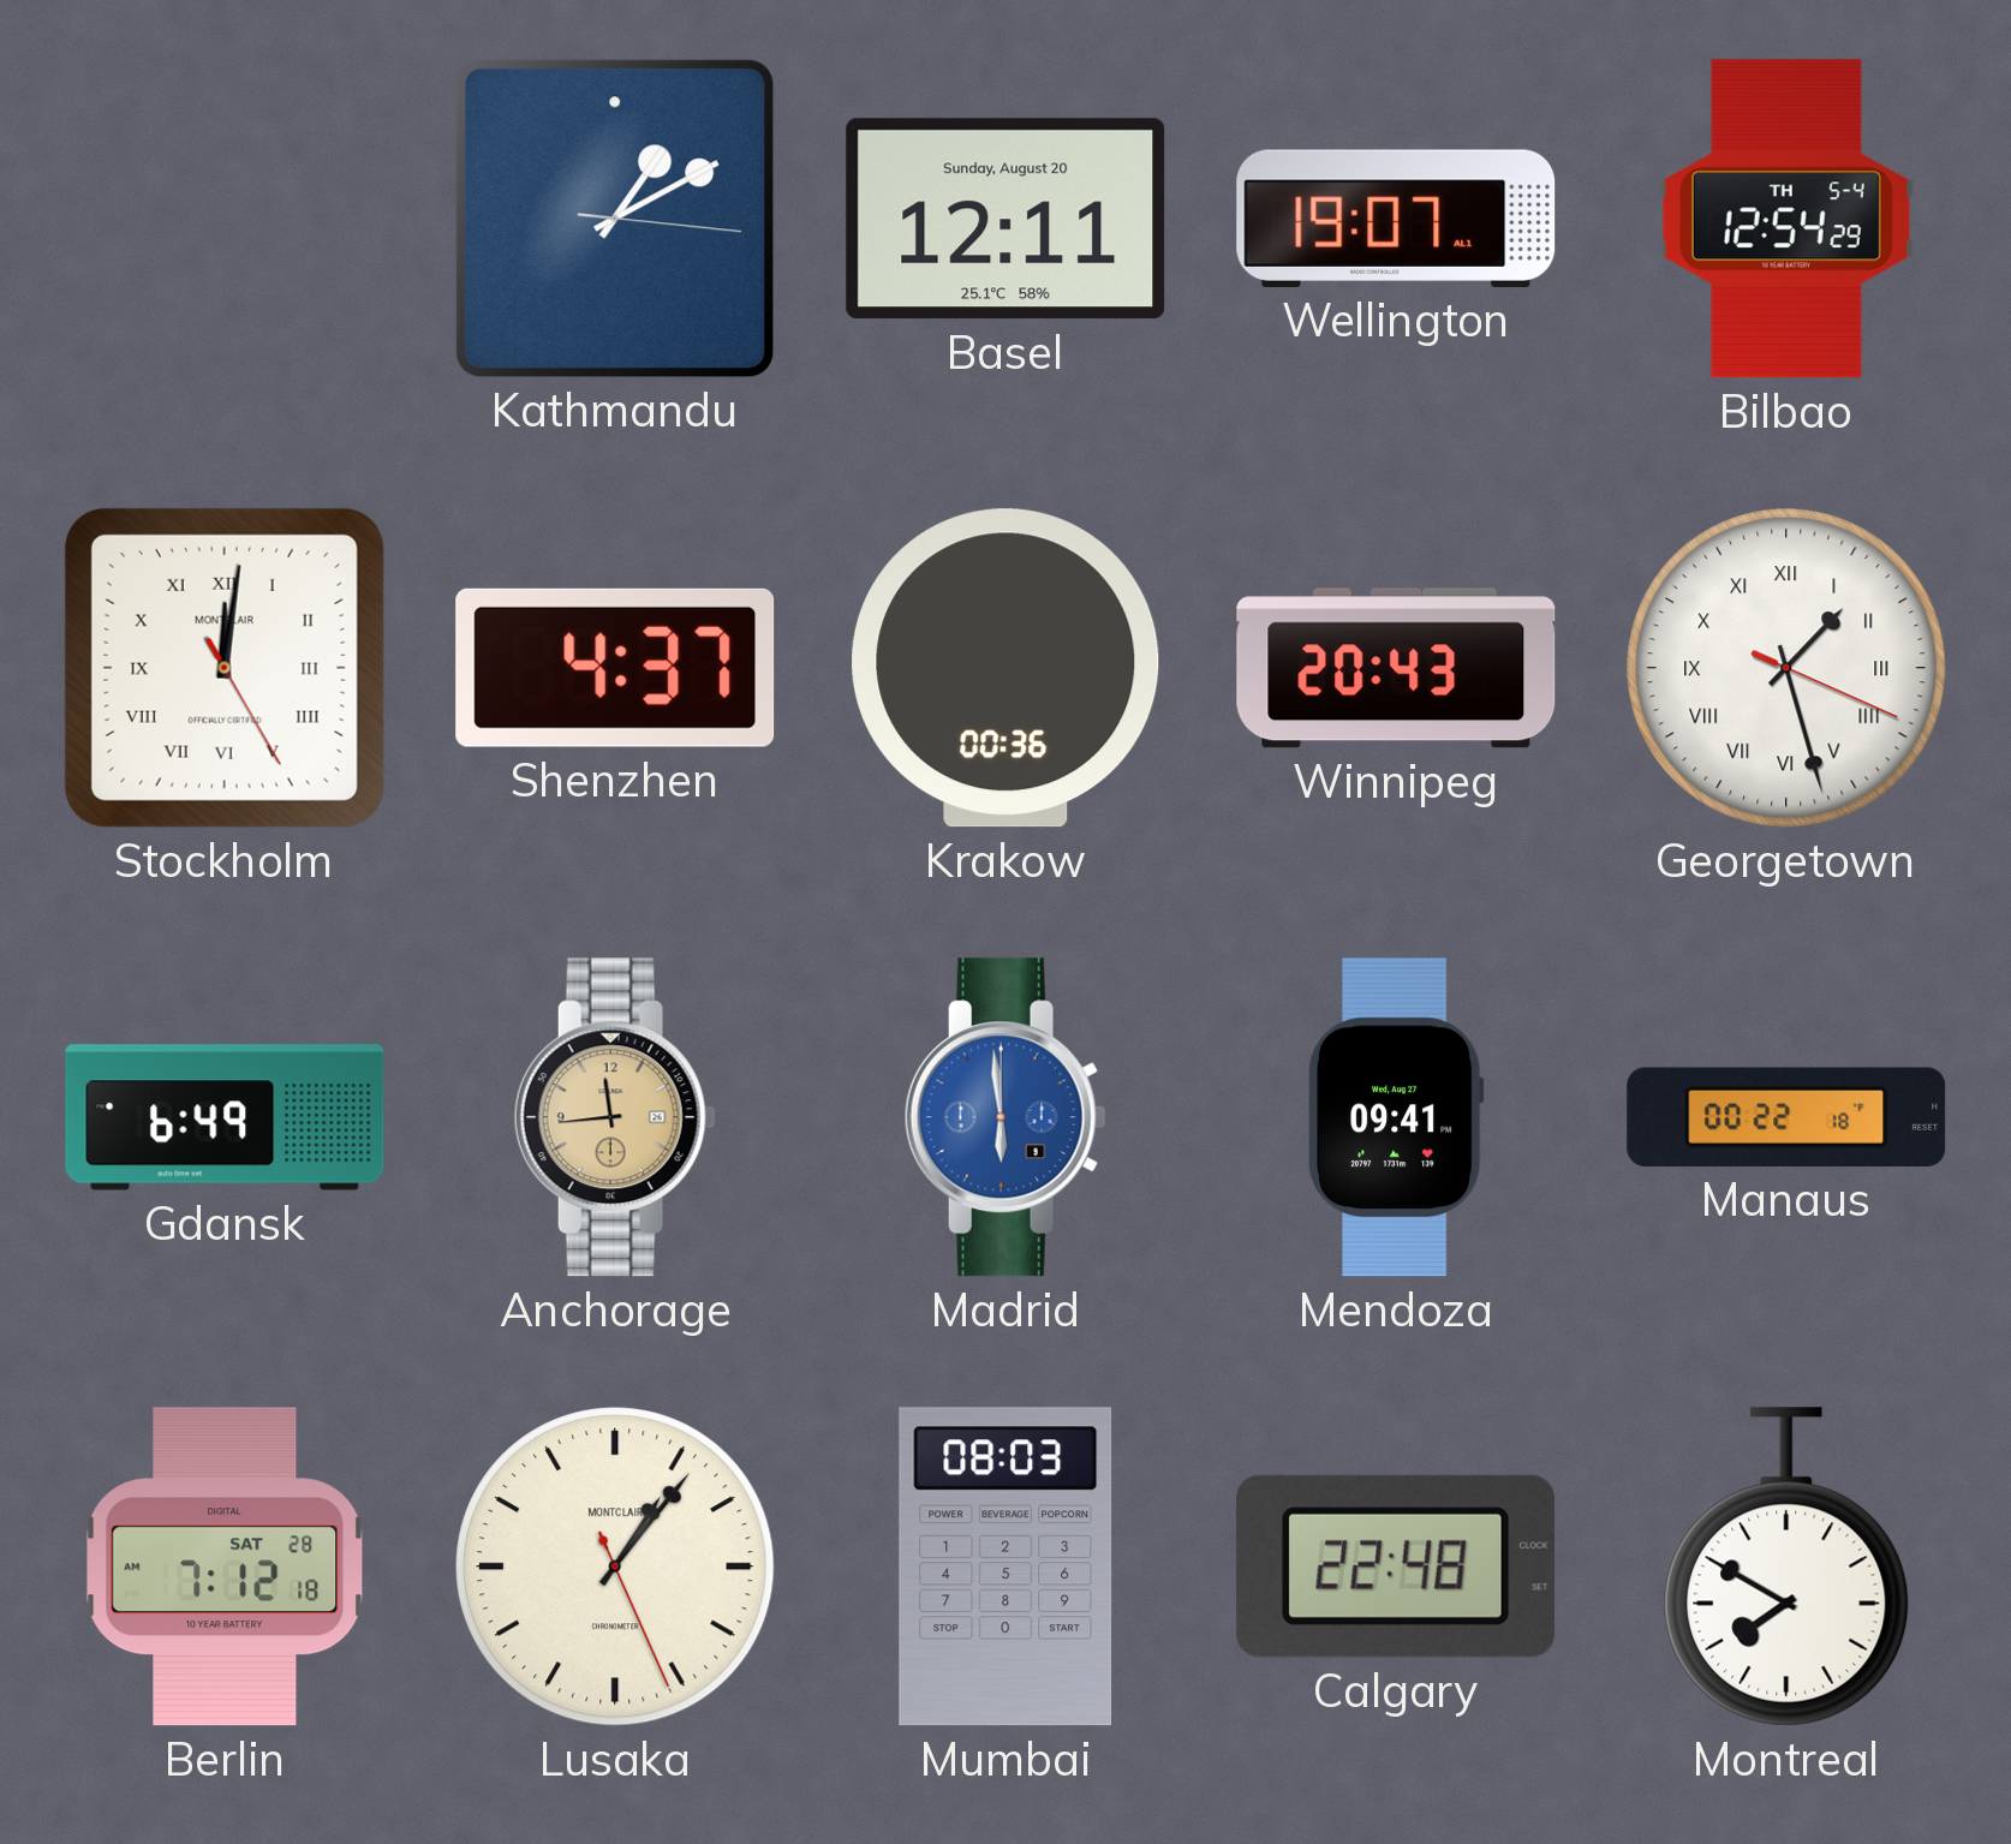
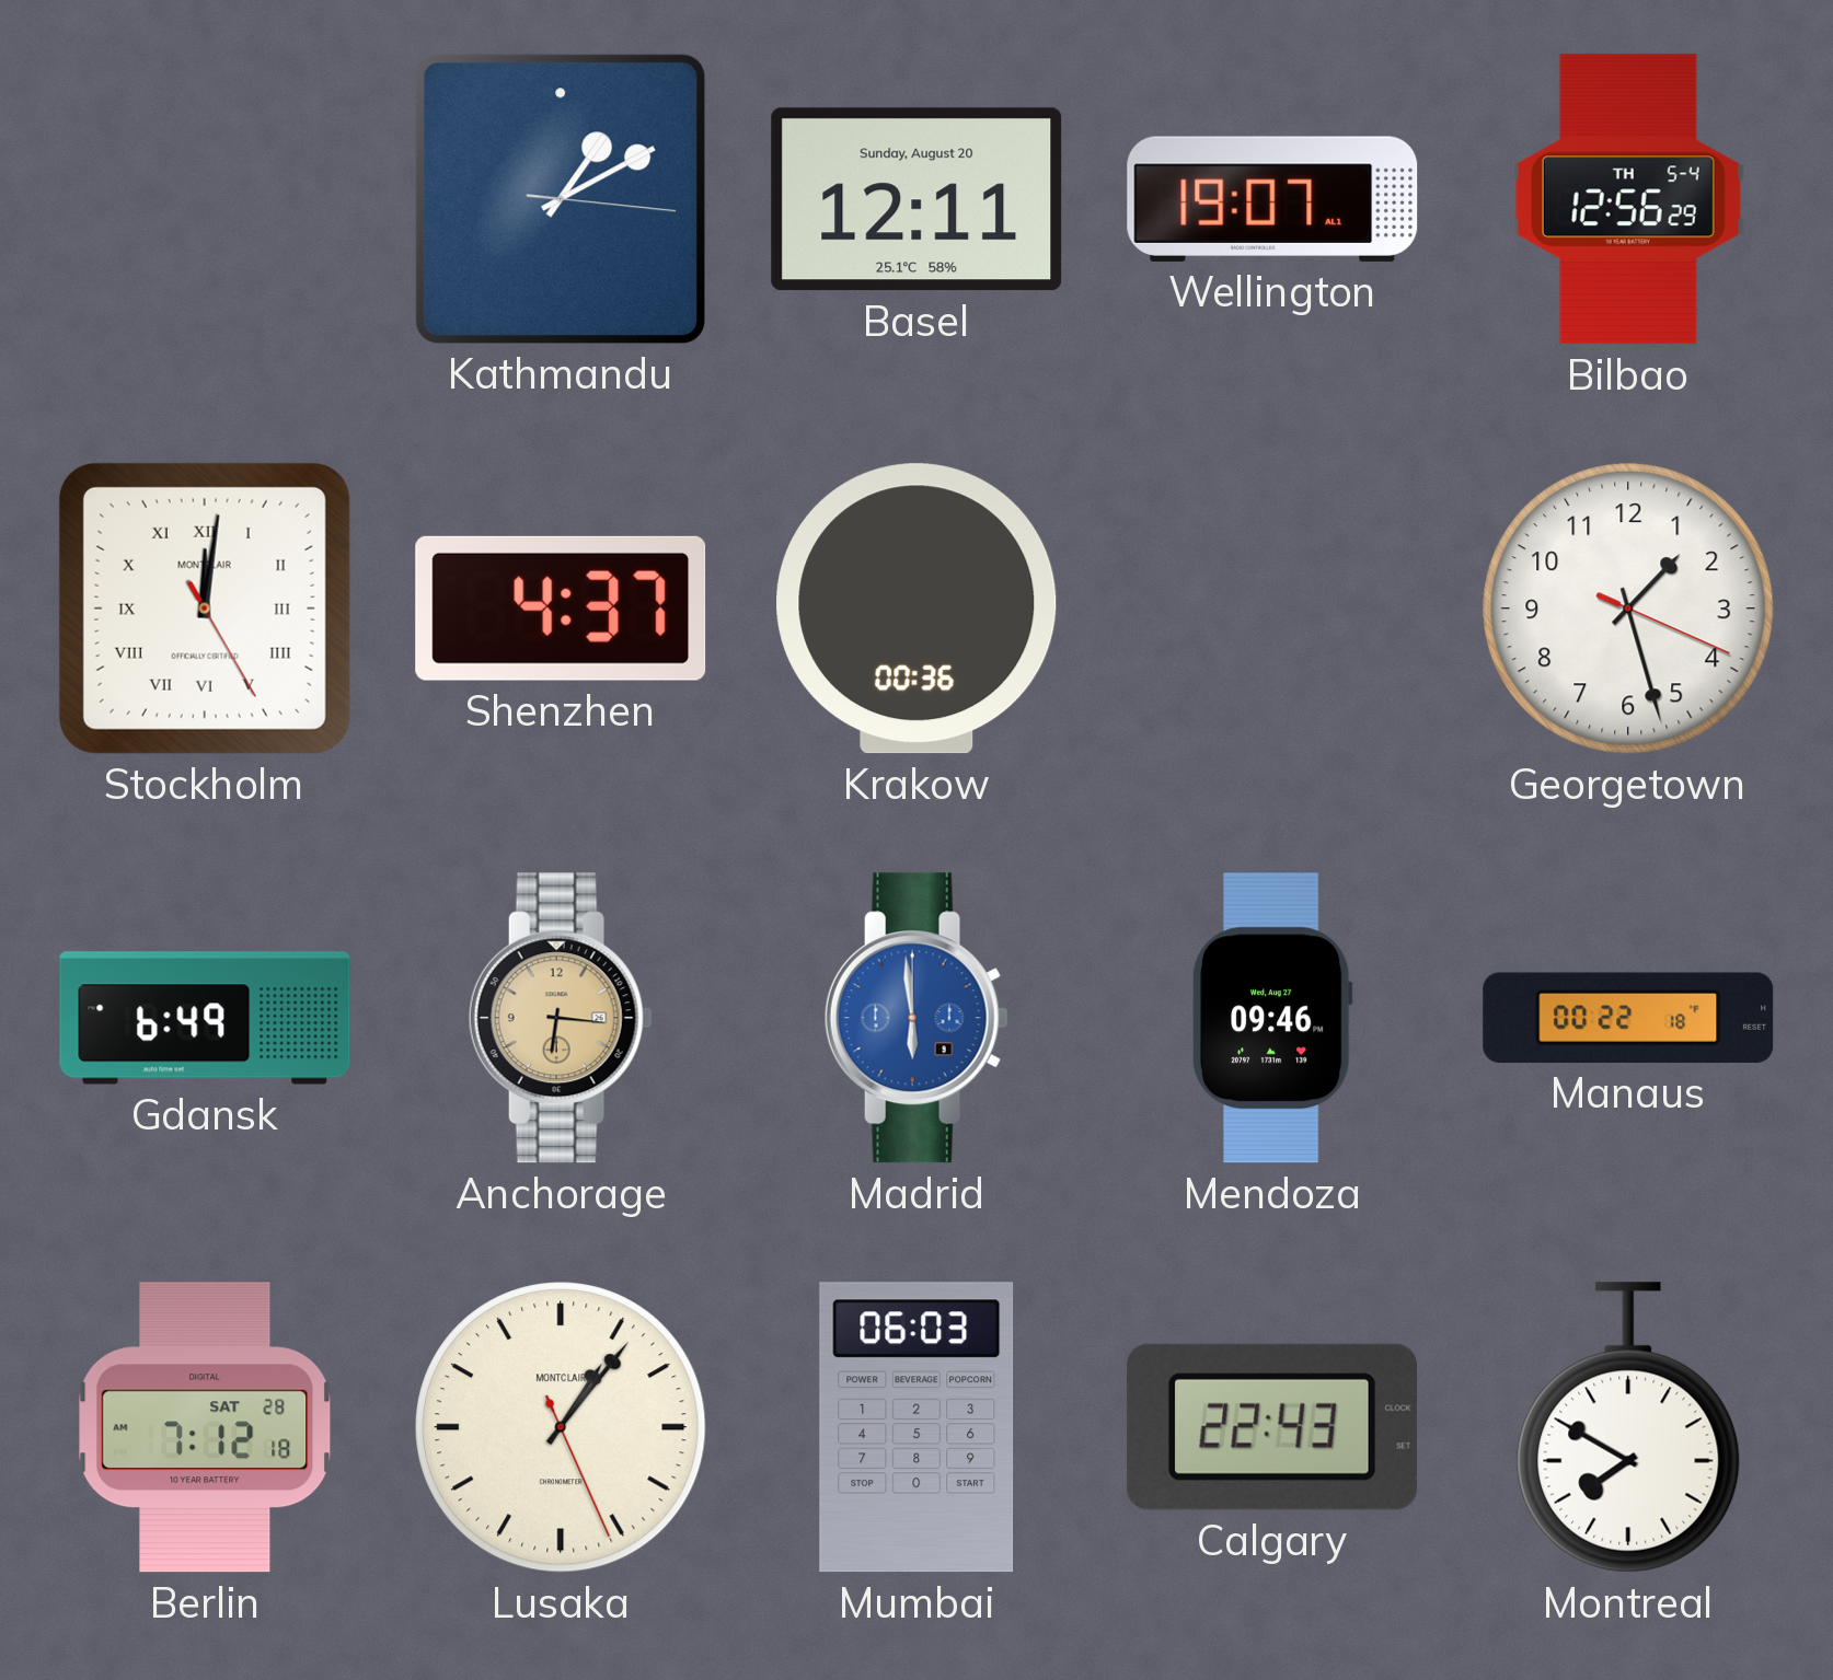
Bilbao: 12:54 -> 12:56 (1628, 199)
Winnipeg: 20:43 -> none (1396, 668)
Georgetown numerals: Roman -> Arabic (1628, 609)
Anchorage: 11:44 -> 6:16 (561, 1018)
Mendoza: 09:41 -> 09:46 (1273, 1018)
Mumbai: 08:03 -> 06:03 (916, 1427)
Calgary: 22:48 -> 22:43 (1272, 1427)
